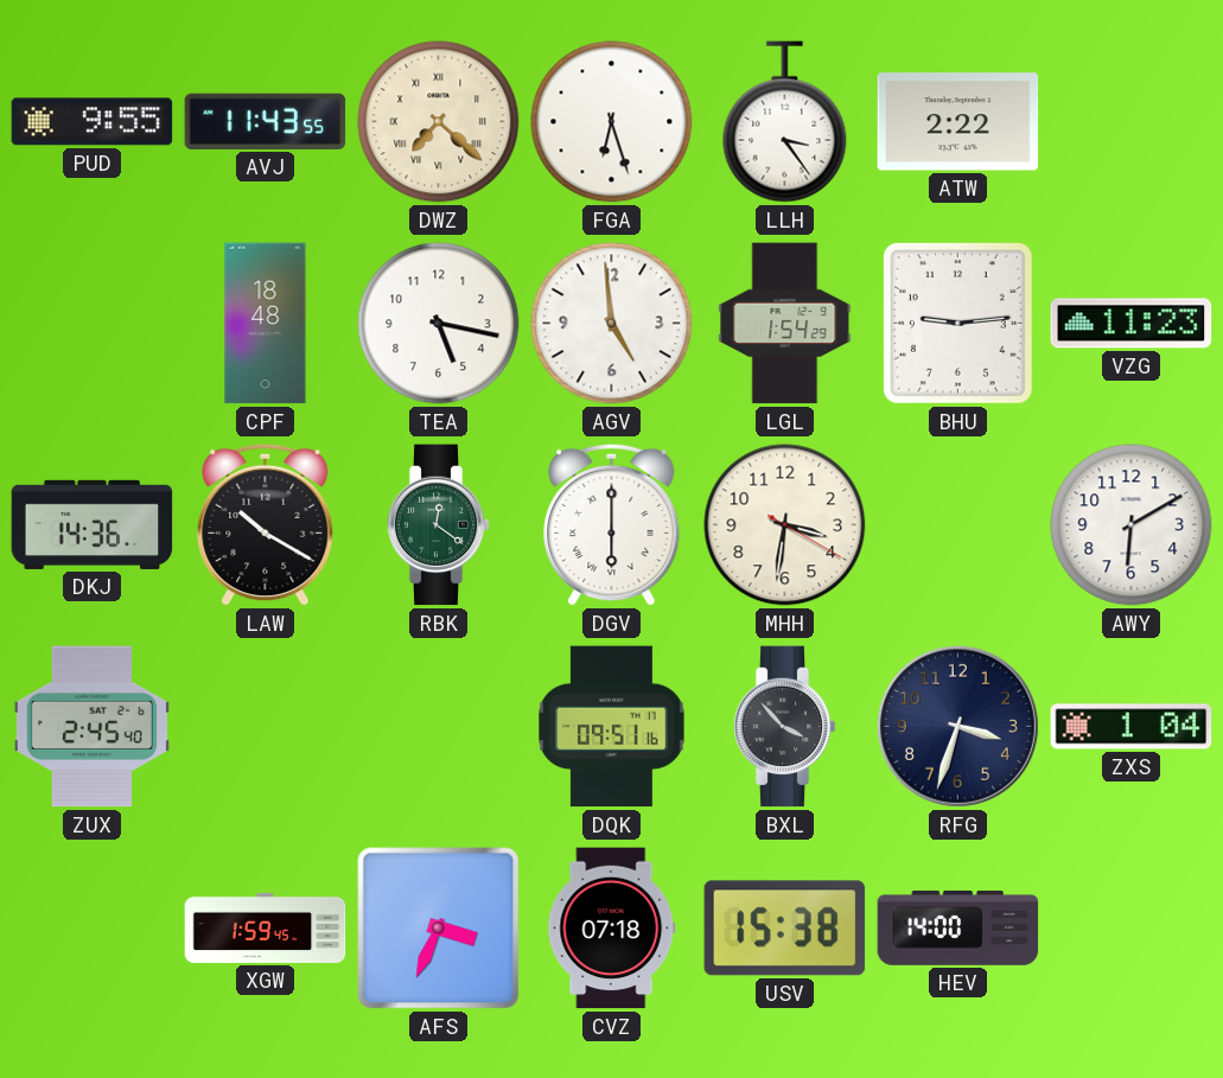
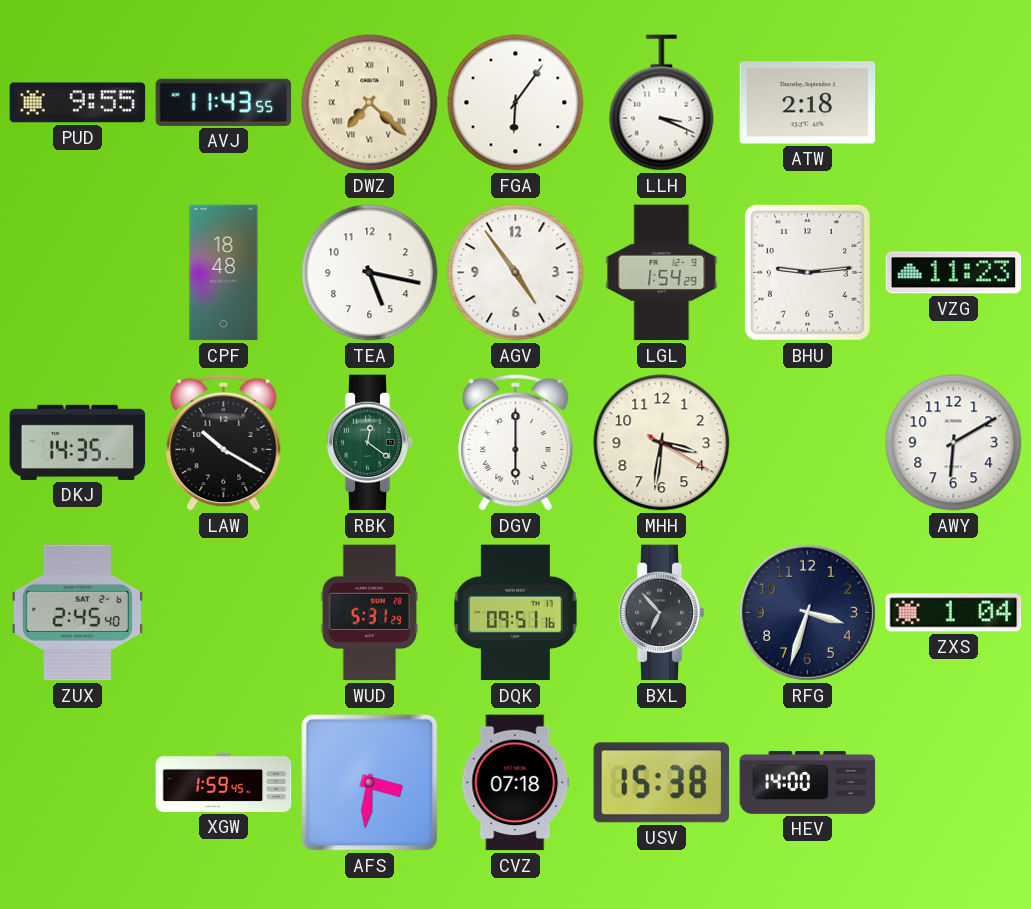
FGA: 6:27 -> 6:06 (516, 103)
LLH: 3:24 -> 3:19 (662, 103)
ATW: 2:22 -> 2:18 (808, 103)
AGV: 4:59 -> 4:54 (516, 273)
DKJ: 14:36 -> 14:35 (78, 442)
WUD: none -> 5:31 (370, 613)
BXL: 3:53 -> 6:53 (661, 613)
AFS: 3:34 -> 3:31 (370, 783)
